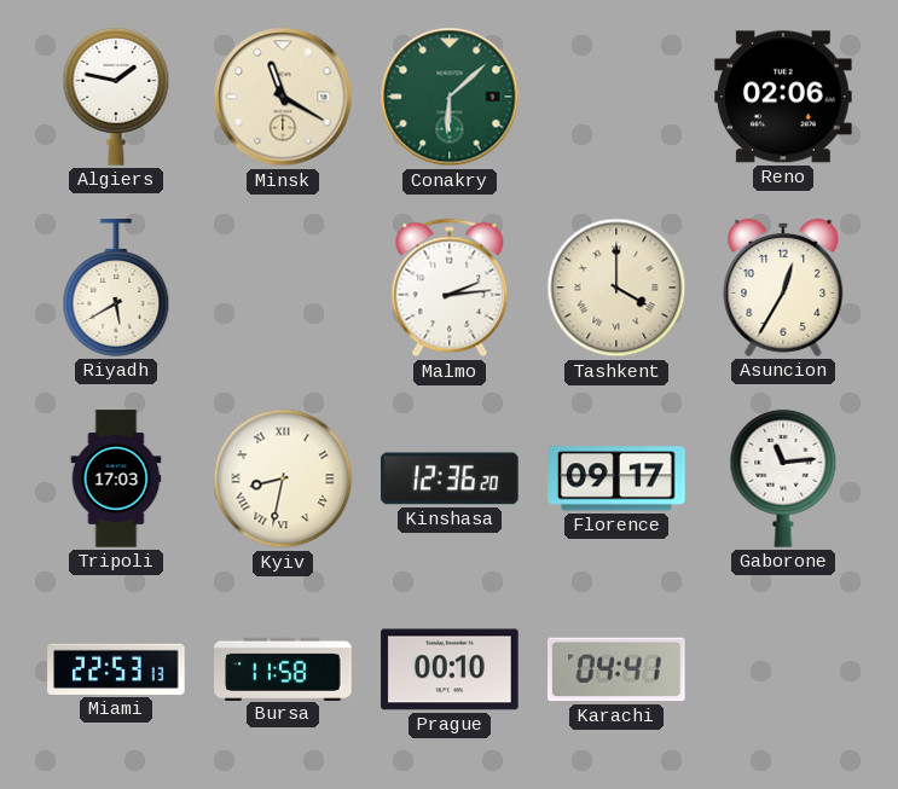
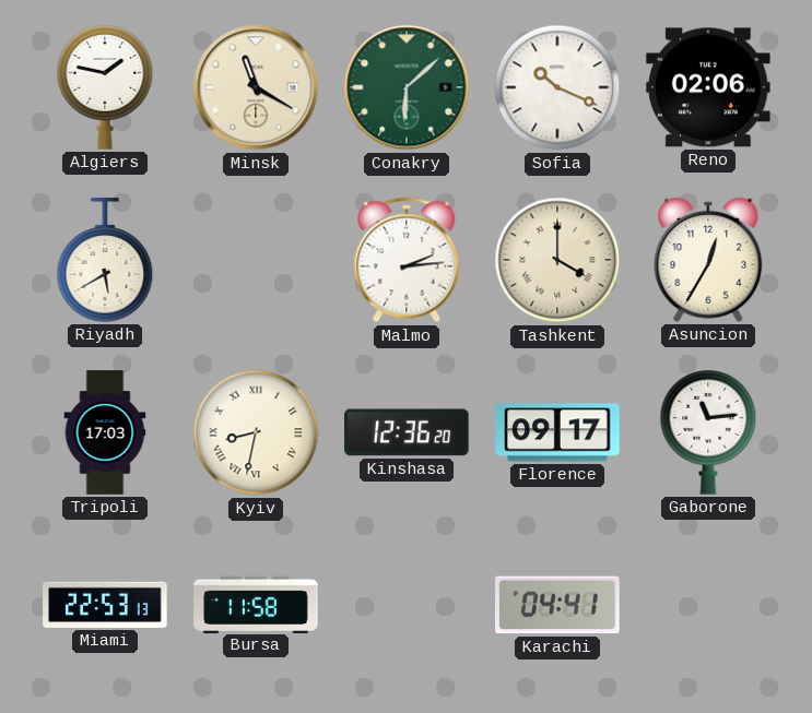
Sofia: none -> 10:19 (557, 87)
Prague: 00:10 -> none (450, 669)
